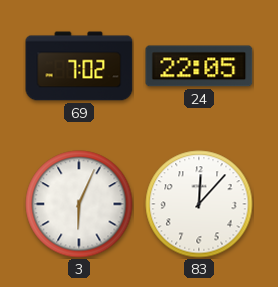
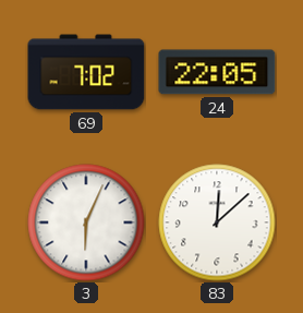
83: 12:07 -> 12:08 (217, 222)
